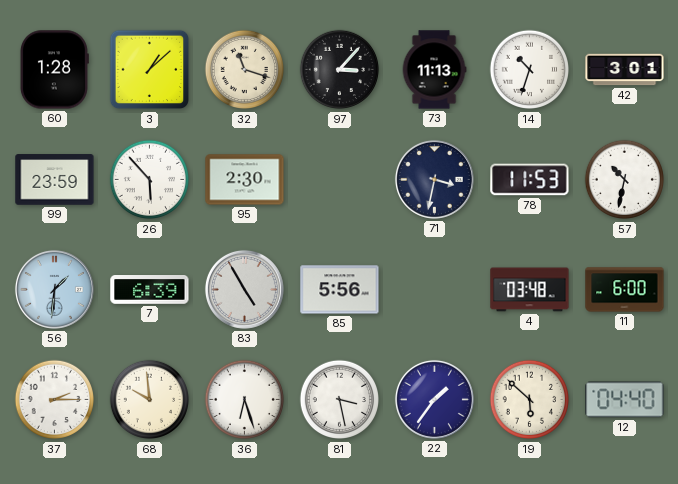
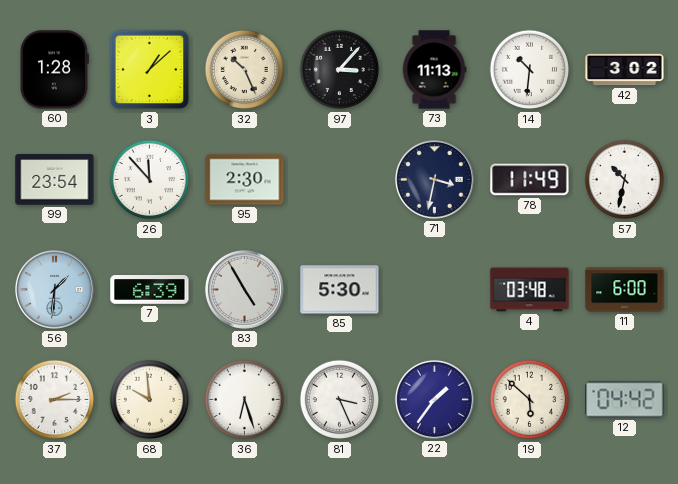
32: 11:18 -> 10:26 (245, 70)
14: 10:33 -> 10:31 (530, 70)
42: 3:01 -> 3:02 (625, 70)
99: 23:59 -> 23:54 (55, 180)
26: 5:53 -> 11:53 (150, 180)
78: 11:53 -> 11:49 (530, 180)
85: 5:56 -> 5:30 (340, 290)
81: 3:28 -> 3:26 (340, 400)
12: 04:40 -> 04:42 (625, 400)
